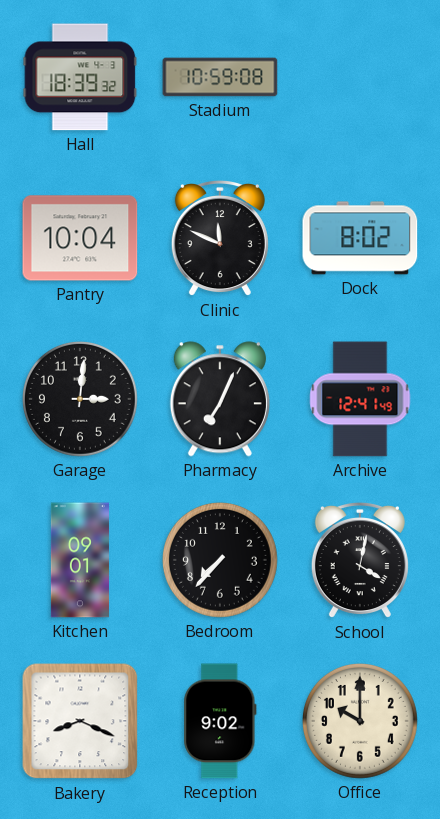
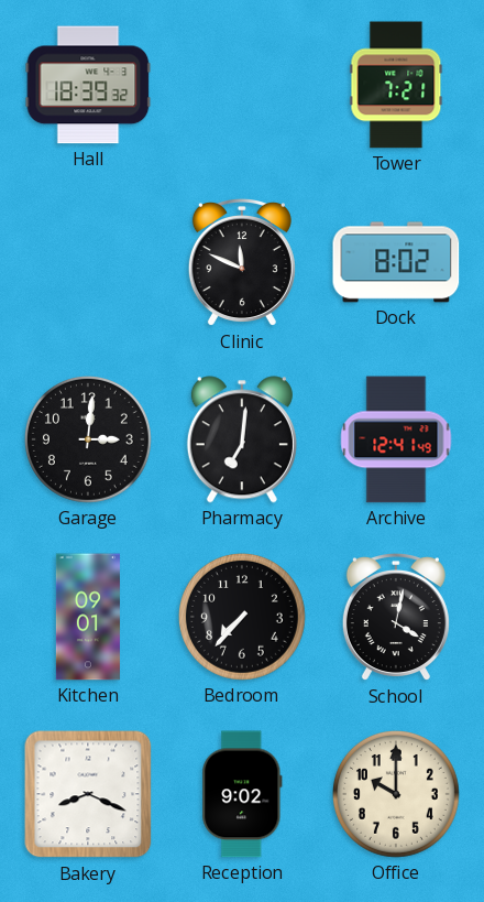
Stadium: 10:59 -> none (220, 77)
Tower: none -> 7:21 (396, 85)
Pantry: 10:04 -> none (80, 238)
Pharmacy: 7:04 -> 7:01 (242, 439)
